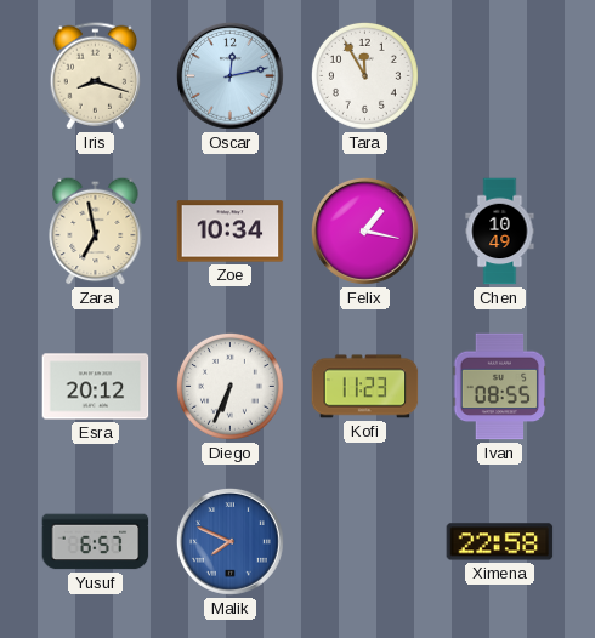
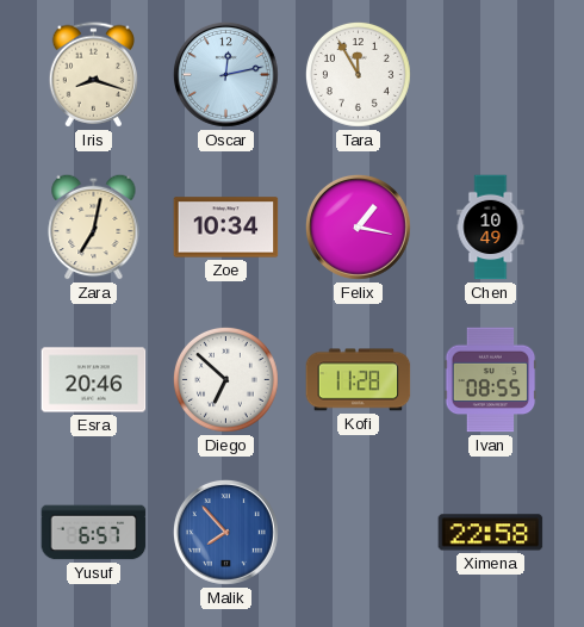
Zara: 6:58 -> 7:02 (94, 226)
Esra: 20:12 -> 20:46 (94, 380)
Diego: 6:34 -> 6:52 (225, 379)
Kofi: 11:23 -> 11:28 (359, 380)
Malik: 7:49 -> 7:53 (226, 533)
